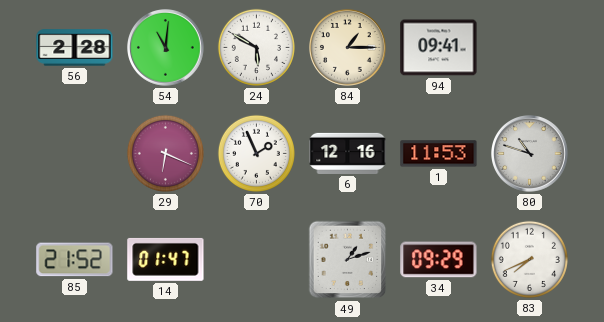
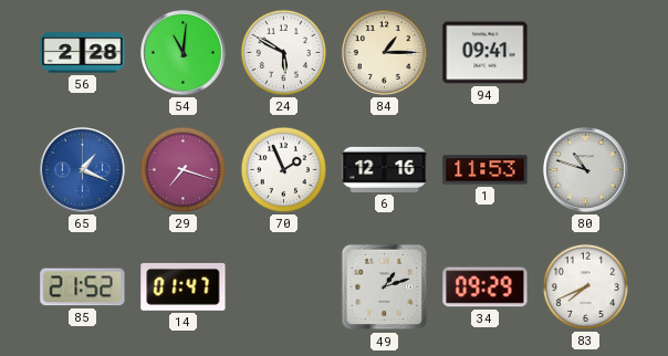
65: none -> 1:19 (83, 170)
29: 6:19 -> 7:18 (182, 169)
